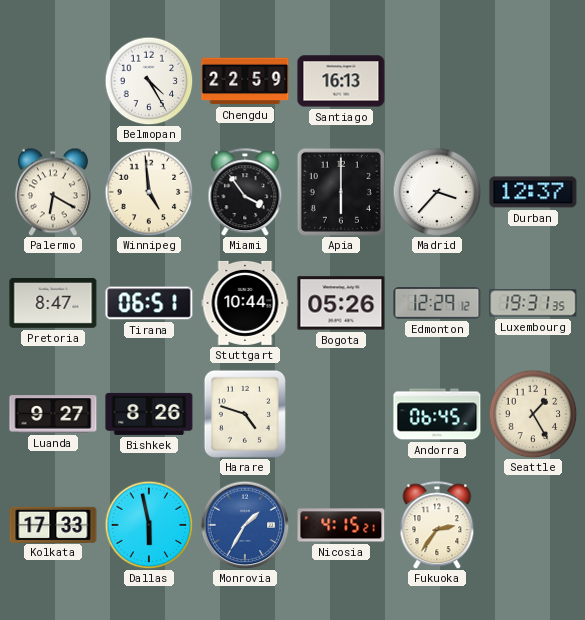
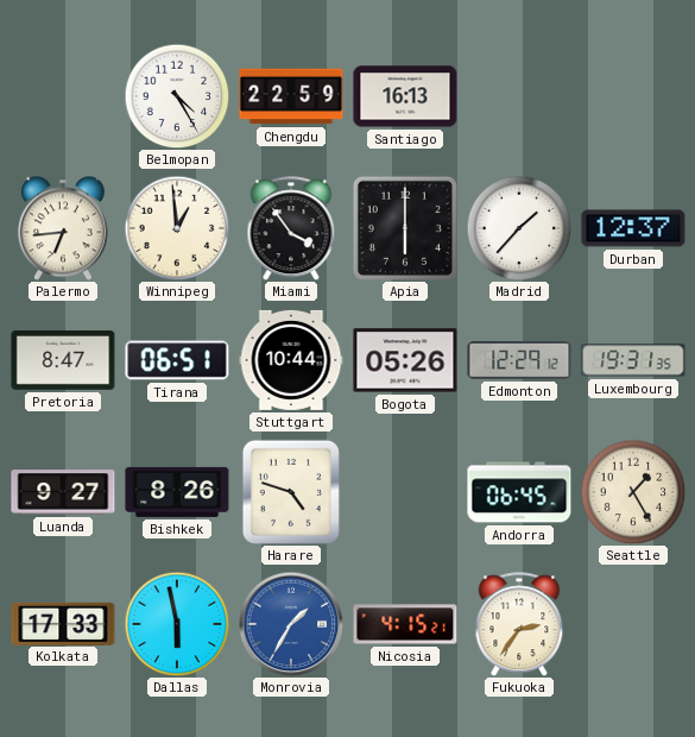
Palermo: 6:20 -> 6:44 (63, 228)
Winnipeg: 4:59 -> 12:59 (177, 228)
Madrid: 3:37 -> 1:37 (519, 228)
